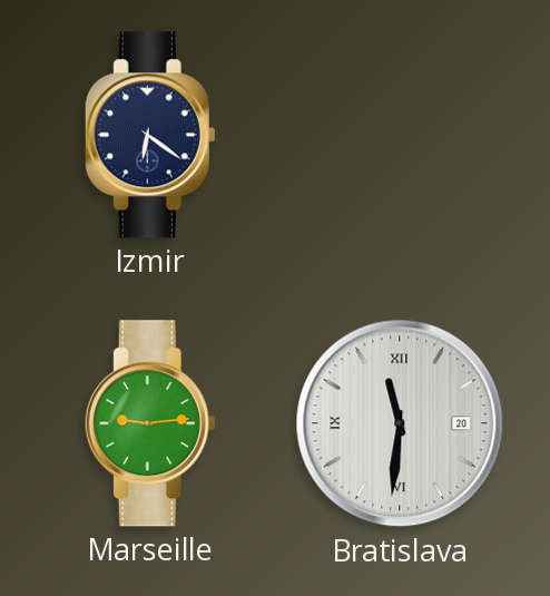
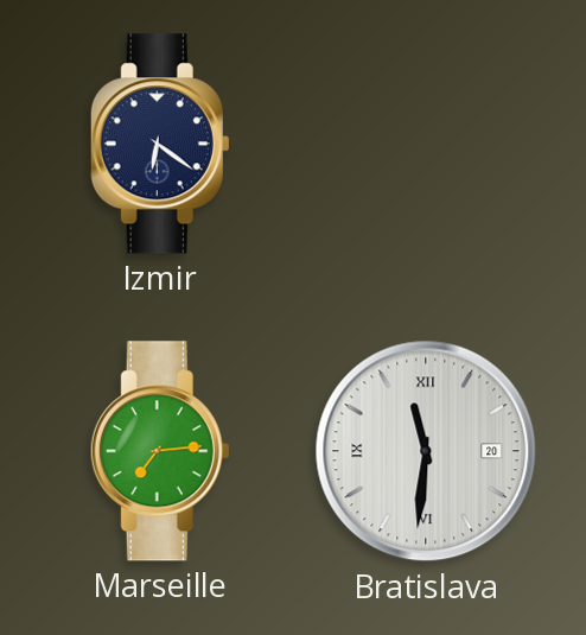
Marseille: 9:14 -> 7:14 (160, 451)
